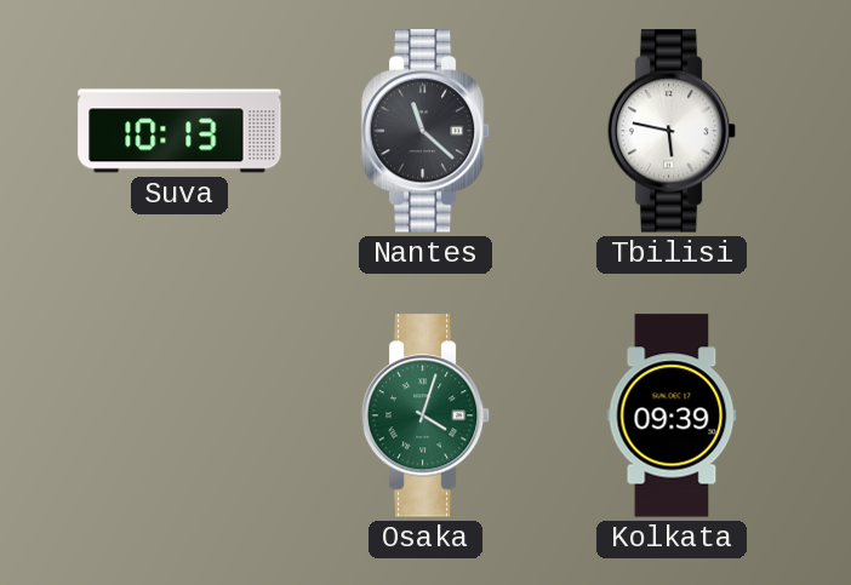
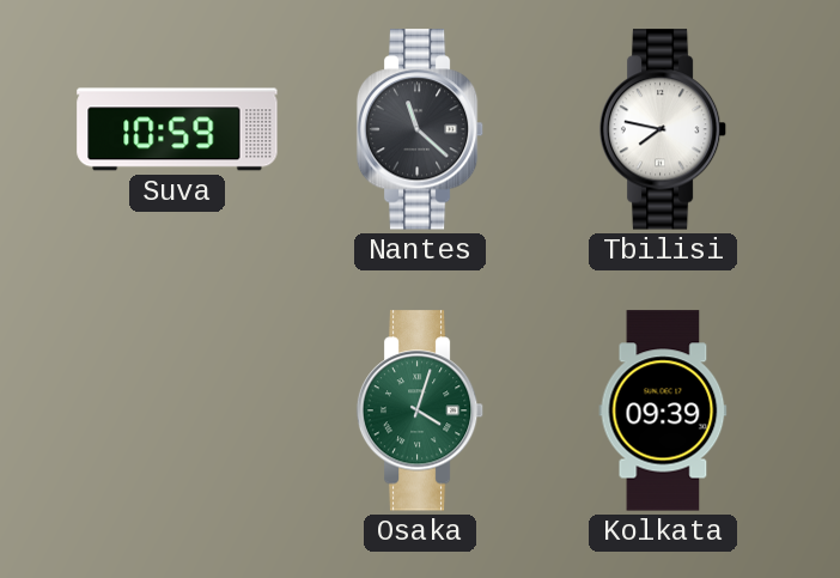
Suva: 10:13 -> 10:59 (177, 129)
Tbilisi: 5:47 -> 7:47 (663, 129)
